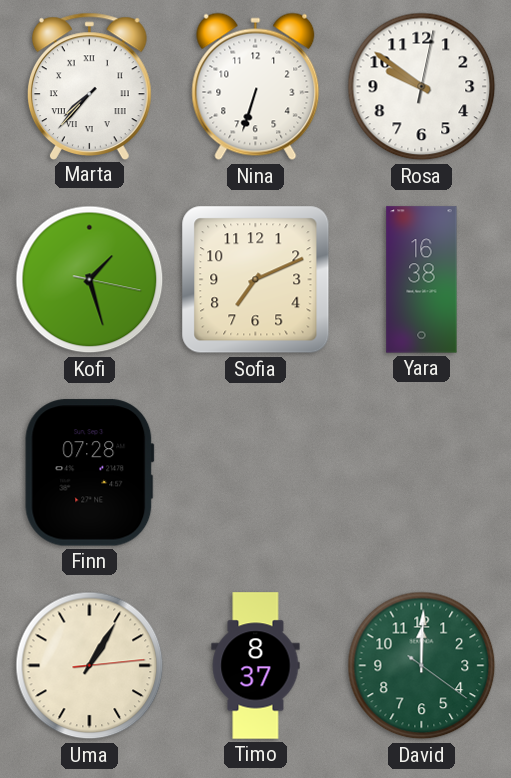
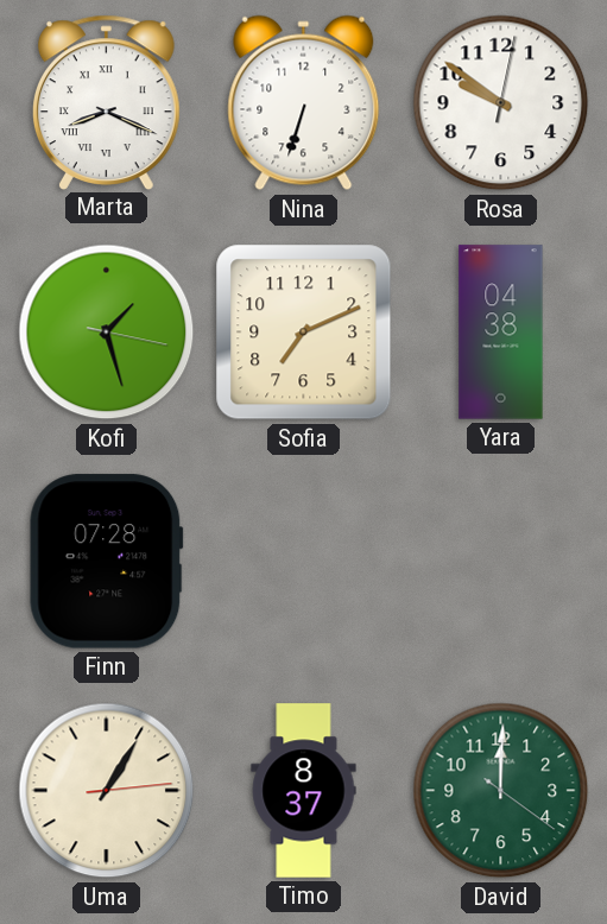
Marta: 7:37 -> 8:19 (106, 102)
Yara: 16:38 -> 04:38 (501, 333)
